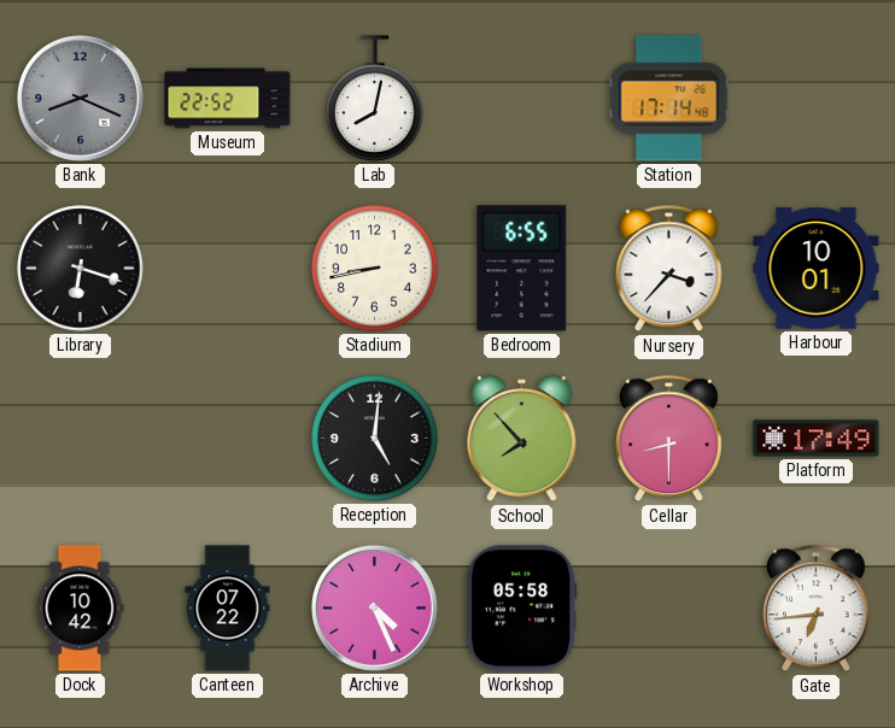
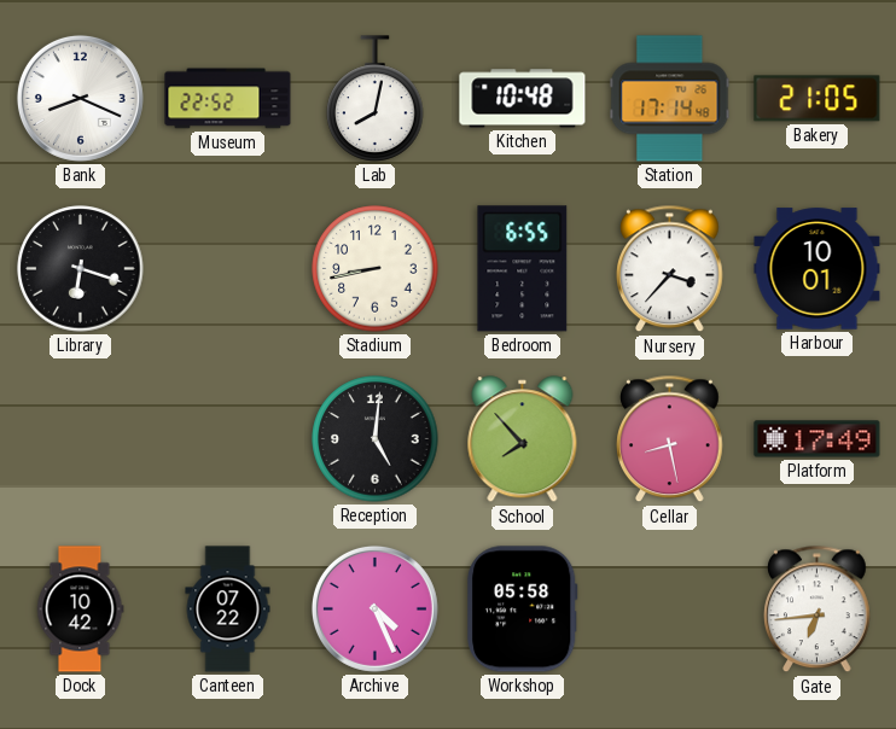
Bank dial: grey -> white (80, 98)
Kitchen: none -> 10:48 (523, 99)
Bakery: none -> 21:05 (818, 99)
Cellar: 8:30 -> 8:28 (670, 439)
